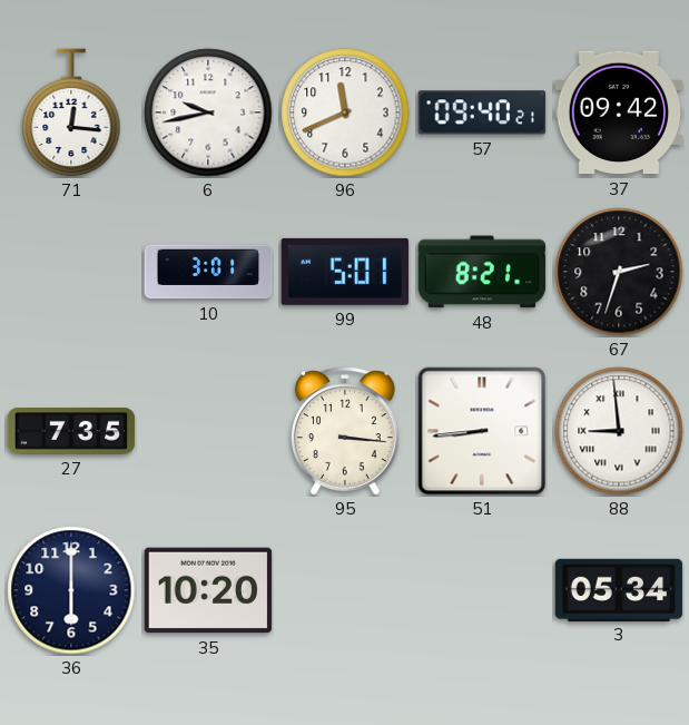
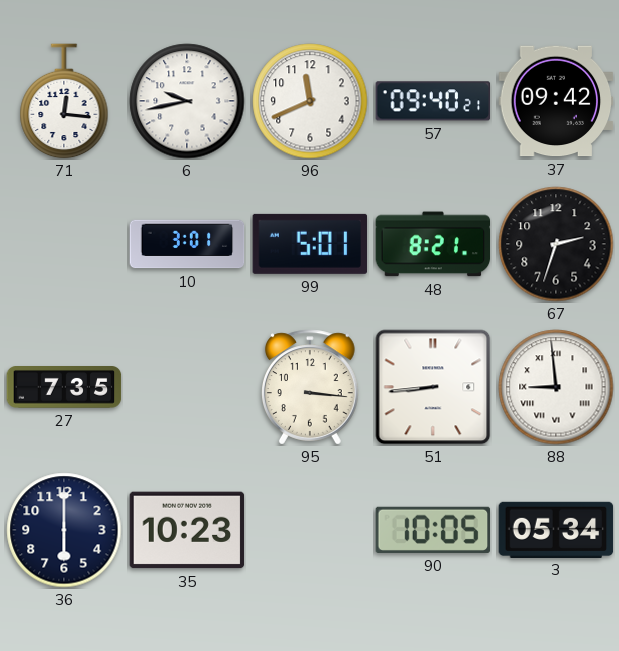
35: 10:20 -> 10:23 (187, 530)
90: none -> 10:05 (433, 530)
